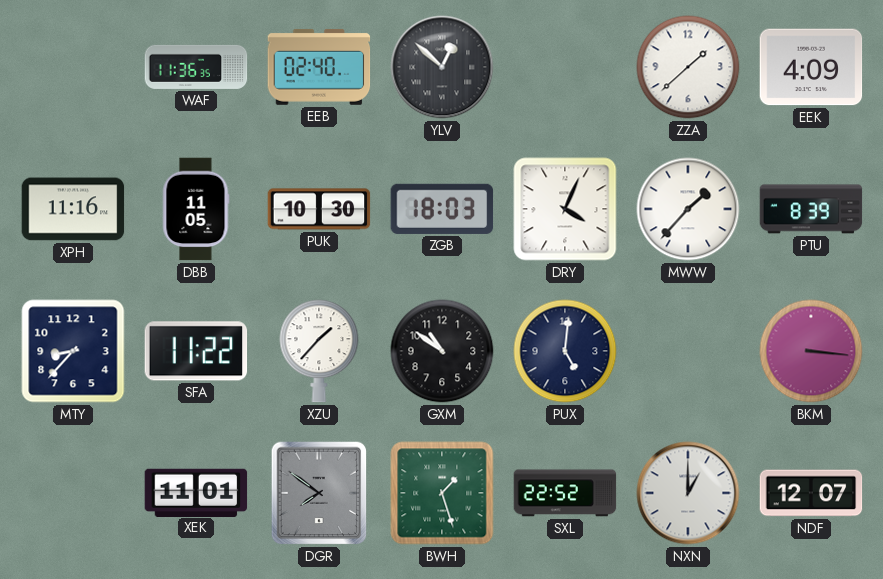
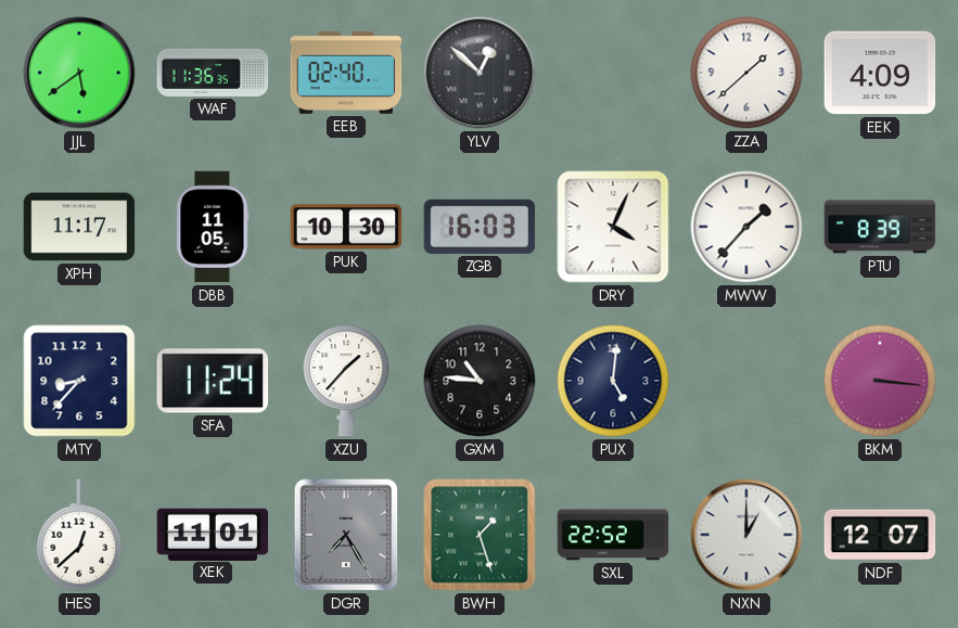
JJL: none -> 5:39 (79, 73)
XPH: 11:16 -> 11:17 (79, 227)
ZGB: 18:03 -> 16:03 (480, 227)
SFA: 11:22 -> 11:24 (213, 381)
GXM: 10:51 -> 10:46 (480, 381)
HES: none -> 12:38 (79, 535)
DGR: 7:51 -> 7:25 (346, 535)
